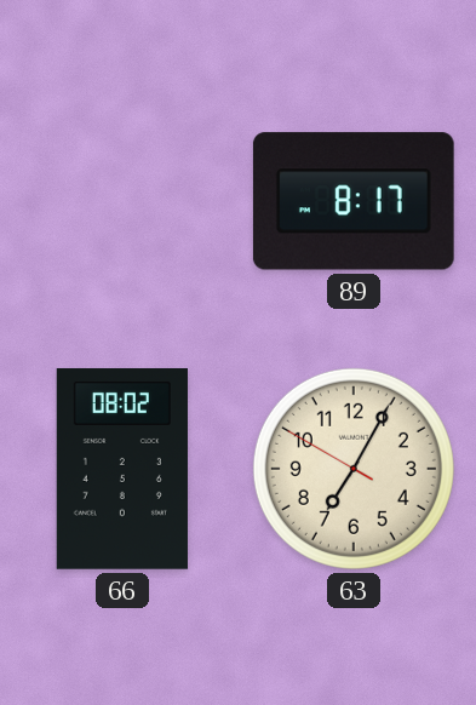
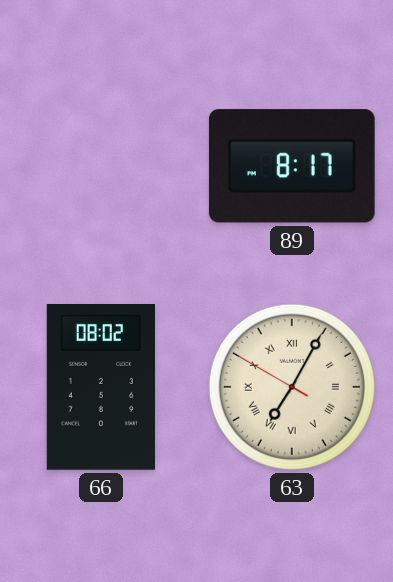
63 numerals: Arabic -> Roman (292, 387)
